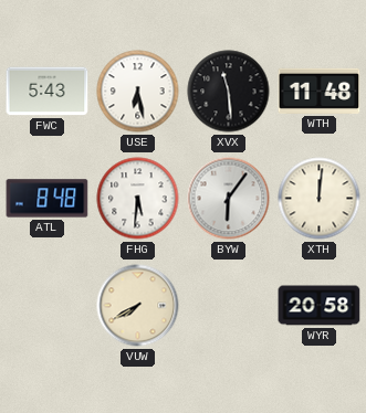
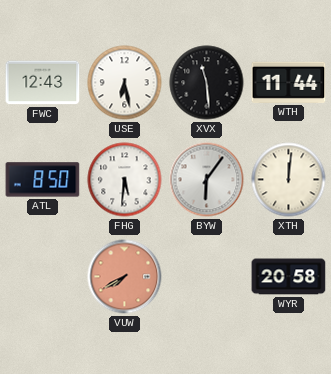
FWC: 5:43 -> 12:43 (43, 83)
WTH: 11:48 -> 11:44 (289, 82)
ATL: 8:48 -> 8:50 (43, 180)
VUW dial: cream -> salmon (125, 277)
